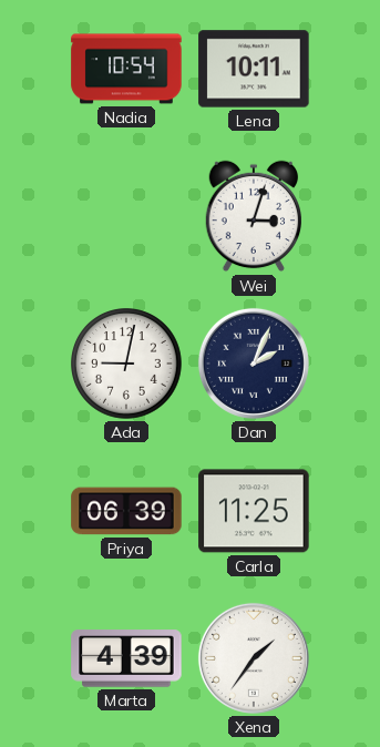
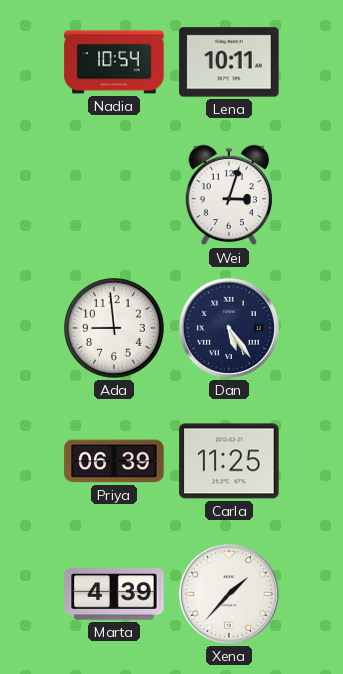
Ada: 9:02 -> 8:59 (115, 329)
Dan: 2:04 -> 5:24 (229, 328)
Xena: 1:36 -> 1:37 (229, 594)
